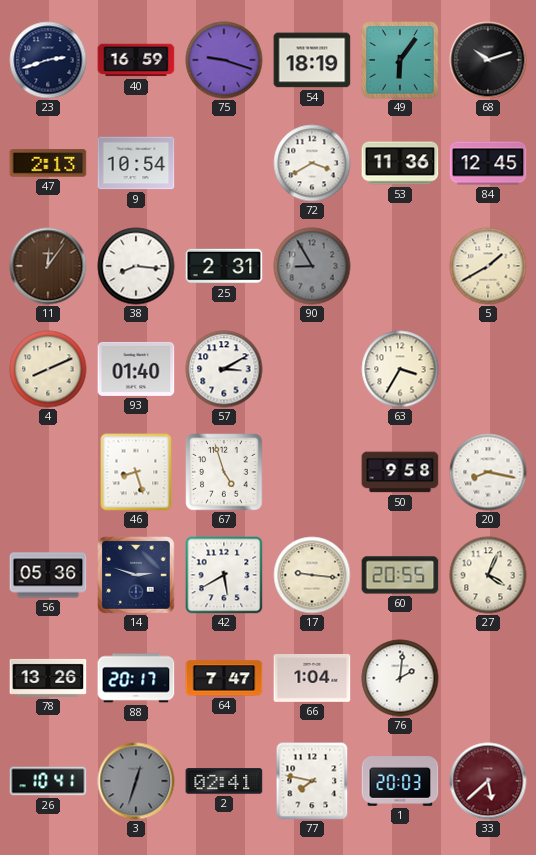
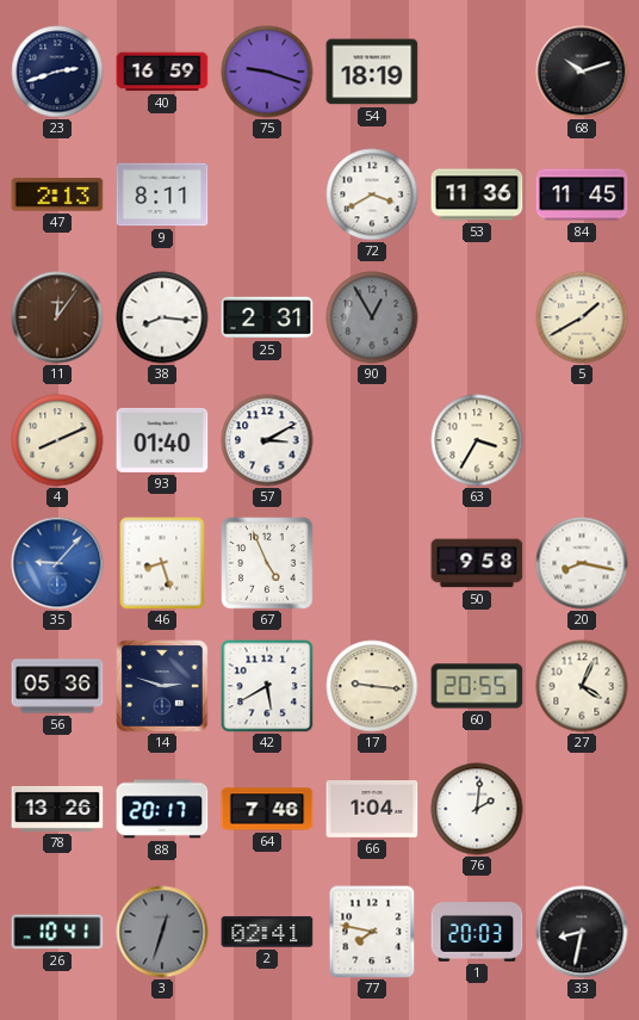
49: 6:06 -> none (400, 60)
9: 10:54 -> 8:11 (162, 194)
84: 12:45 -> 11:45 (582, 194)
90: 8:55 -> 12:55 (372, 317)
35: none -> 9:07 (57, 563)
67: 4:57 -> 4:56 (267, 563)
64: 7:47 -> 7:46 (267, 809)
33: 5:38 -> 8:32 (582, 932)
33 dial: burgundy -> black (582, 932)
